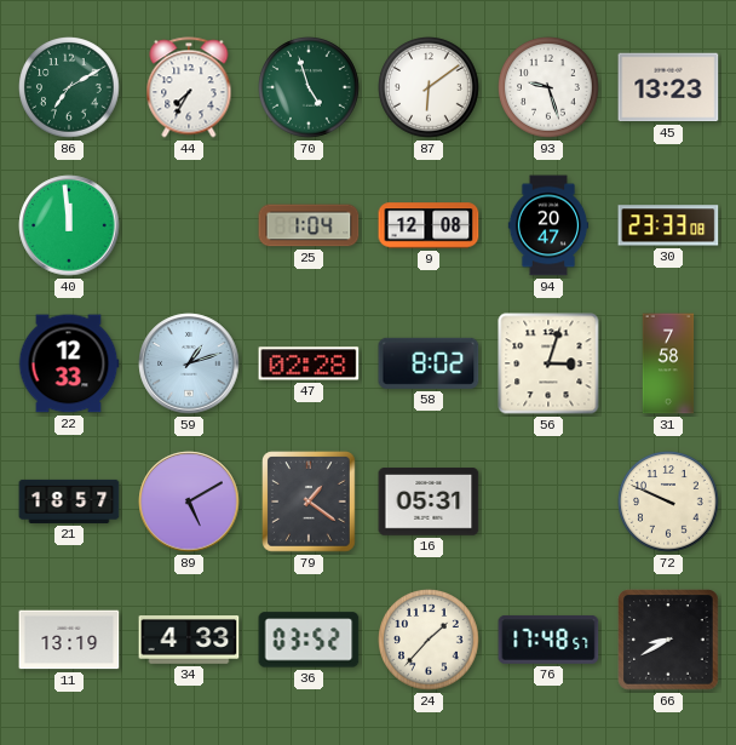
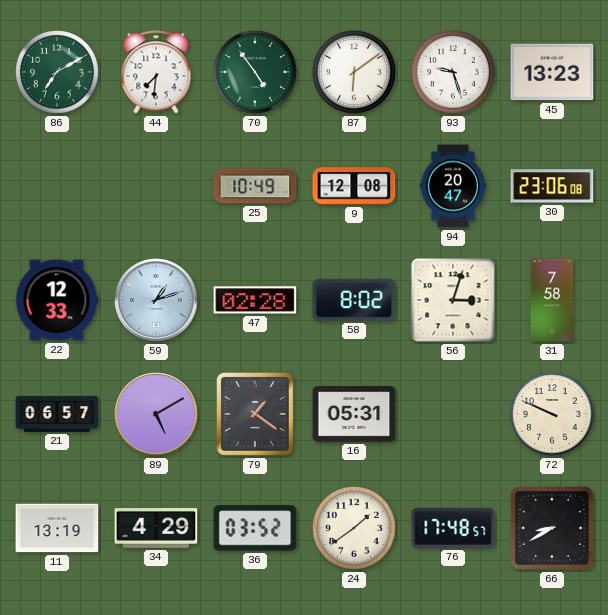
44: 7:35 -> 7:31 (156, 72)
70: 4:57 -> 4:54 (255, 72)
40: 11:59 -> none (69, 225)
25: 1:04 -> 10:49 (255, 186)
30: 23:33 -> 23:06 (552, 186)
21: 18:57 -> 06:57 (57, 414)
34: 4:33 -> 4:29 (156, 529)
24: 1:37 -> 1:39 (354, 528)
